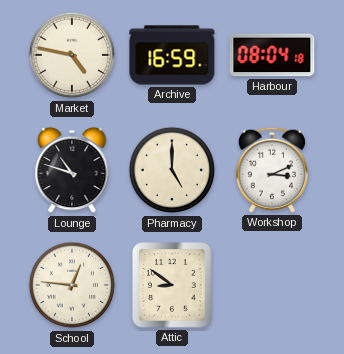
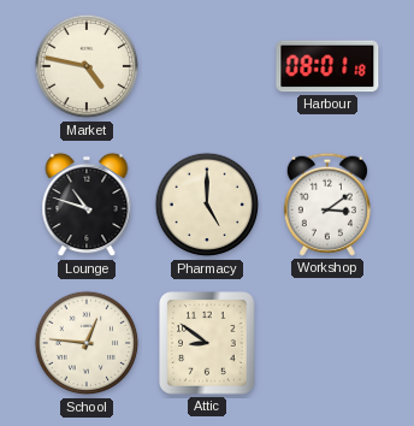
Archive: 16:59 -> none (172, 55)
Harbour: 08:04 -> 08:01 (327, 66)
Workshop: 3:11 -> 3:09 (327, 205)
